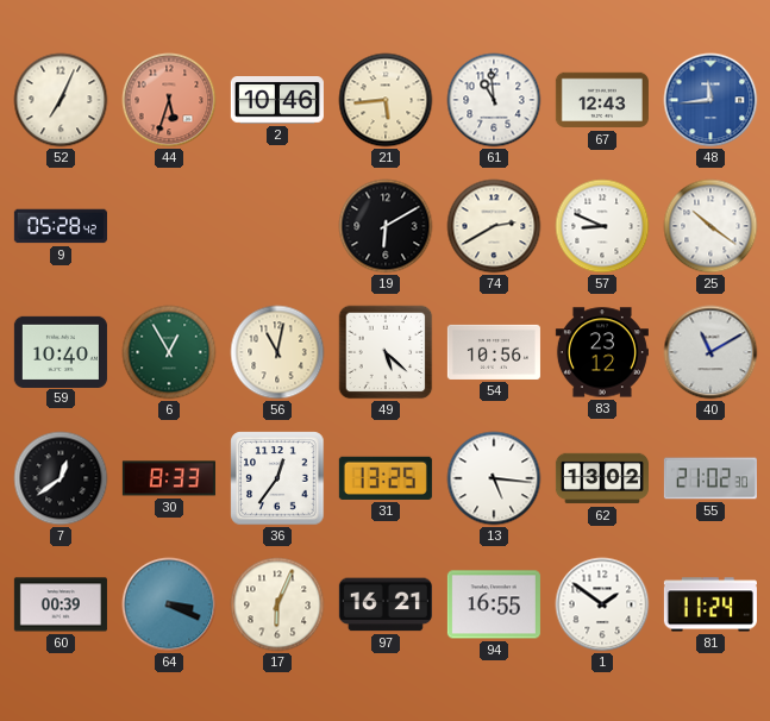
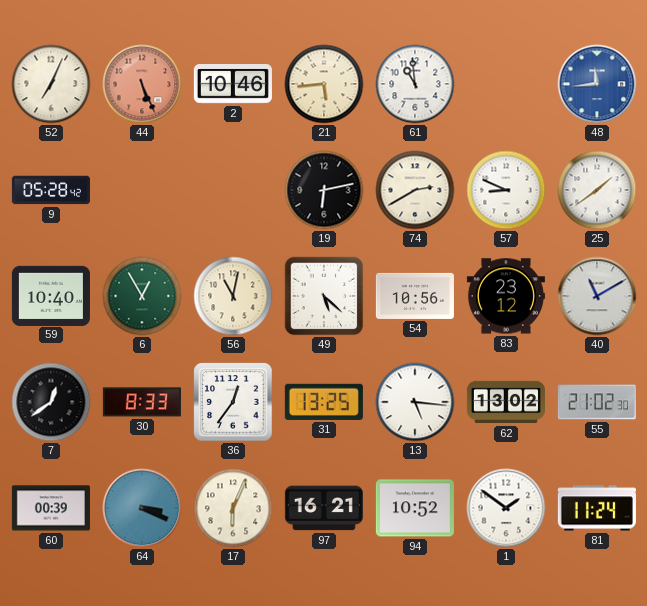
44: 5:33 -> 5:26 (142, 84)
67: 12:43 -> none (602, 100)
19: 6:10 -> 6:13 (324, 190)
25: 10:21 -> 1:39 (597, 190)
94: 16:55 -> 10:52 (415, 508)
